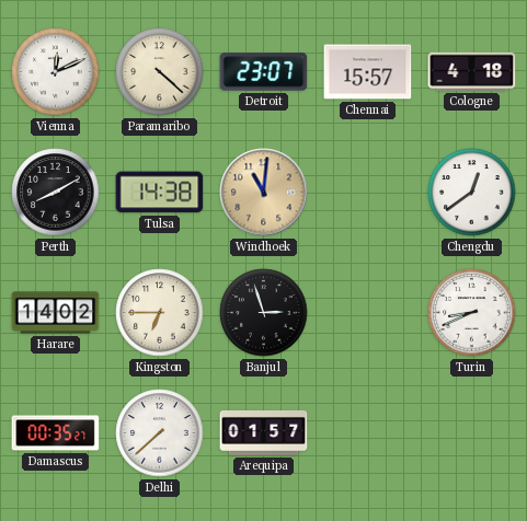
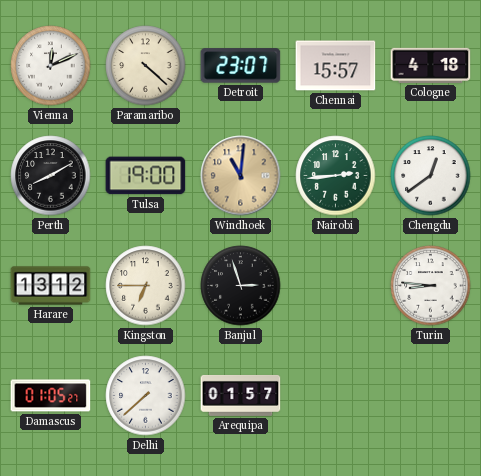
Tulsa: 14:38 -> 19:00 (146, 176)
Nairobi: none -> 2:44 (336, 176)
Harare: 14:02 -> 13:12 (51, 286)
Turin: 8:41 -> 8:46 (431, 286)
Damascus: 00:35 -> 01:05 (51, 396)
